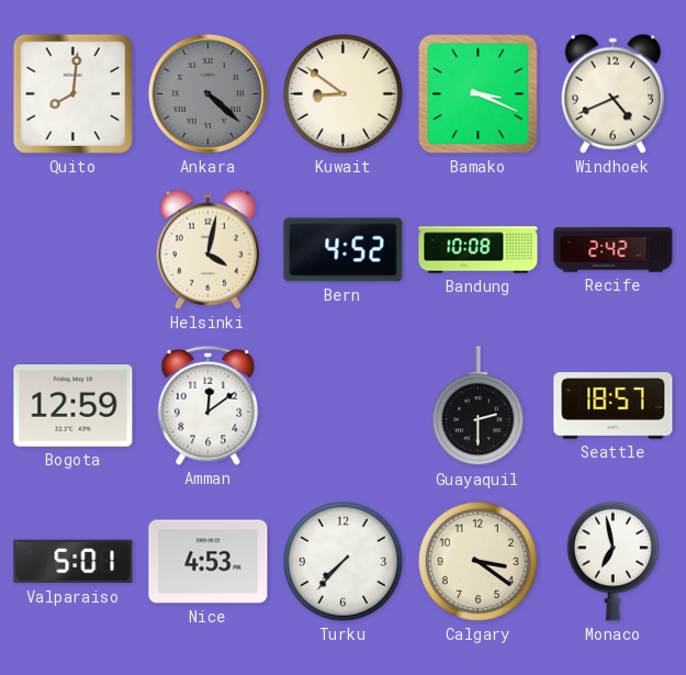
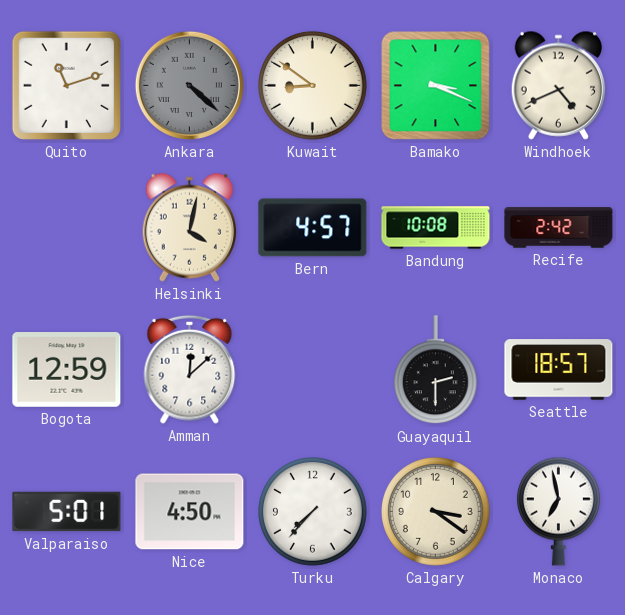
Quito: 8:01 -> 11:12 (66, 85)
Bern: 4:52 -> 4:57 (313, 228)
Amman: 12:09 -> 12:08 (190, 369)
Nice: 4:53 -> 4:50 (190, 512)
